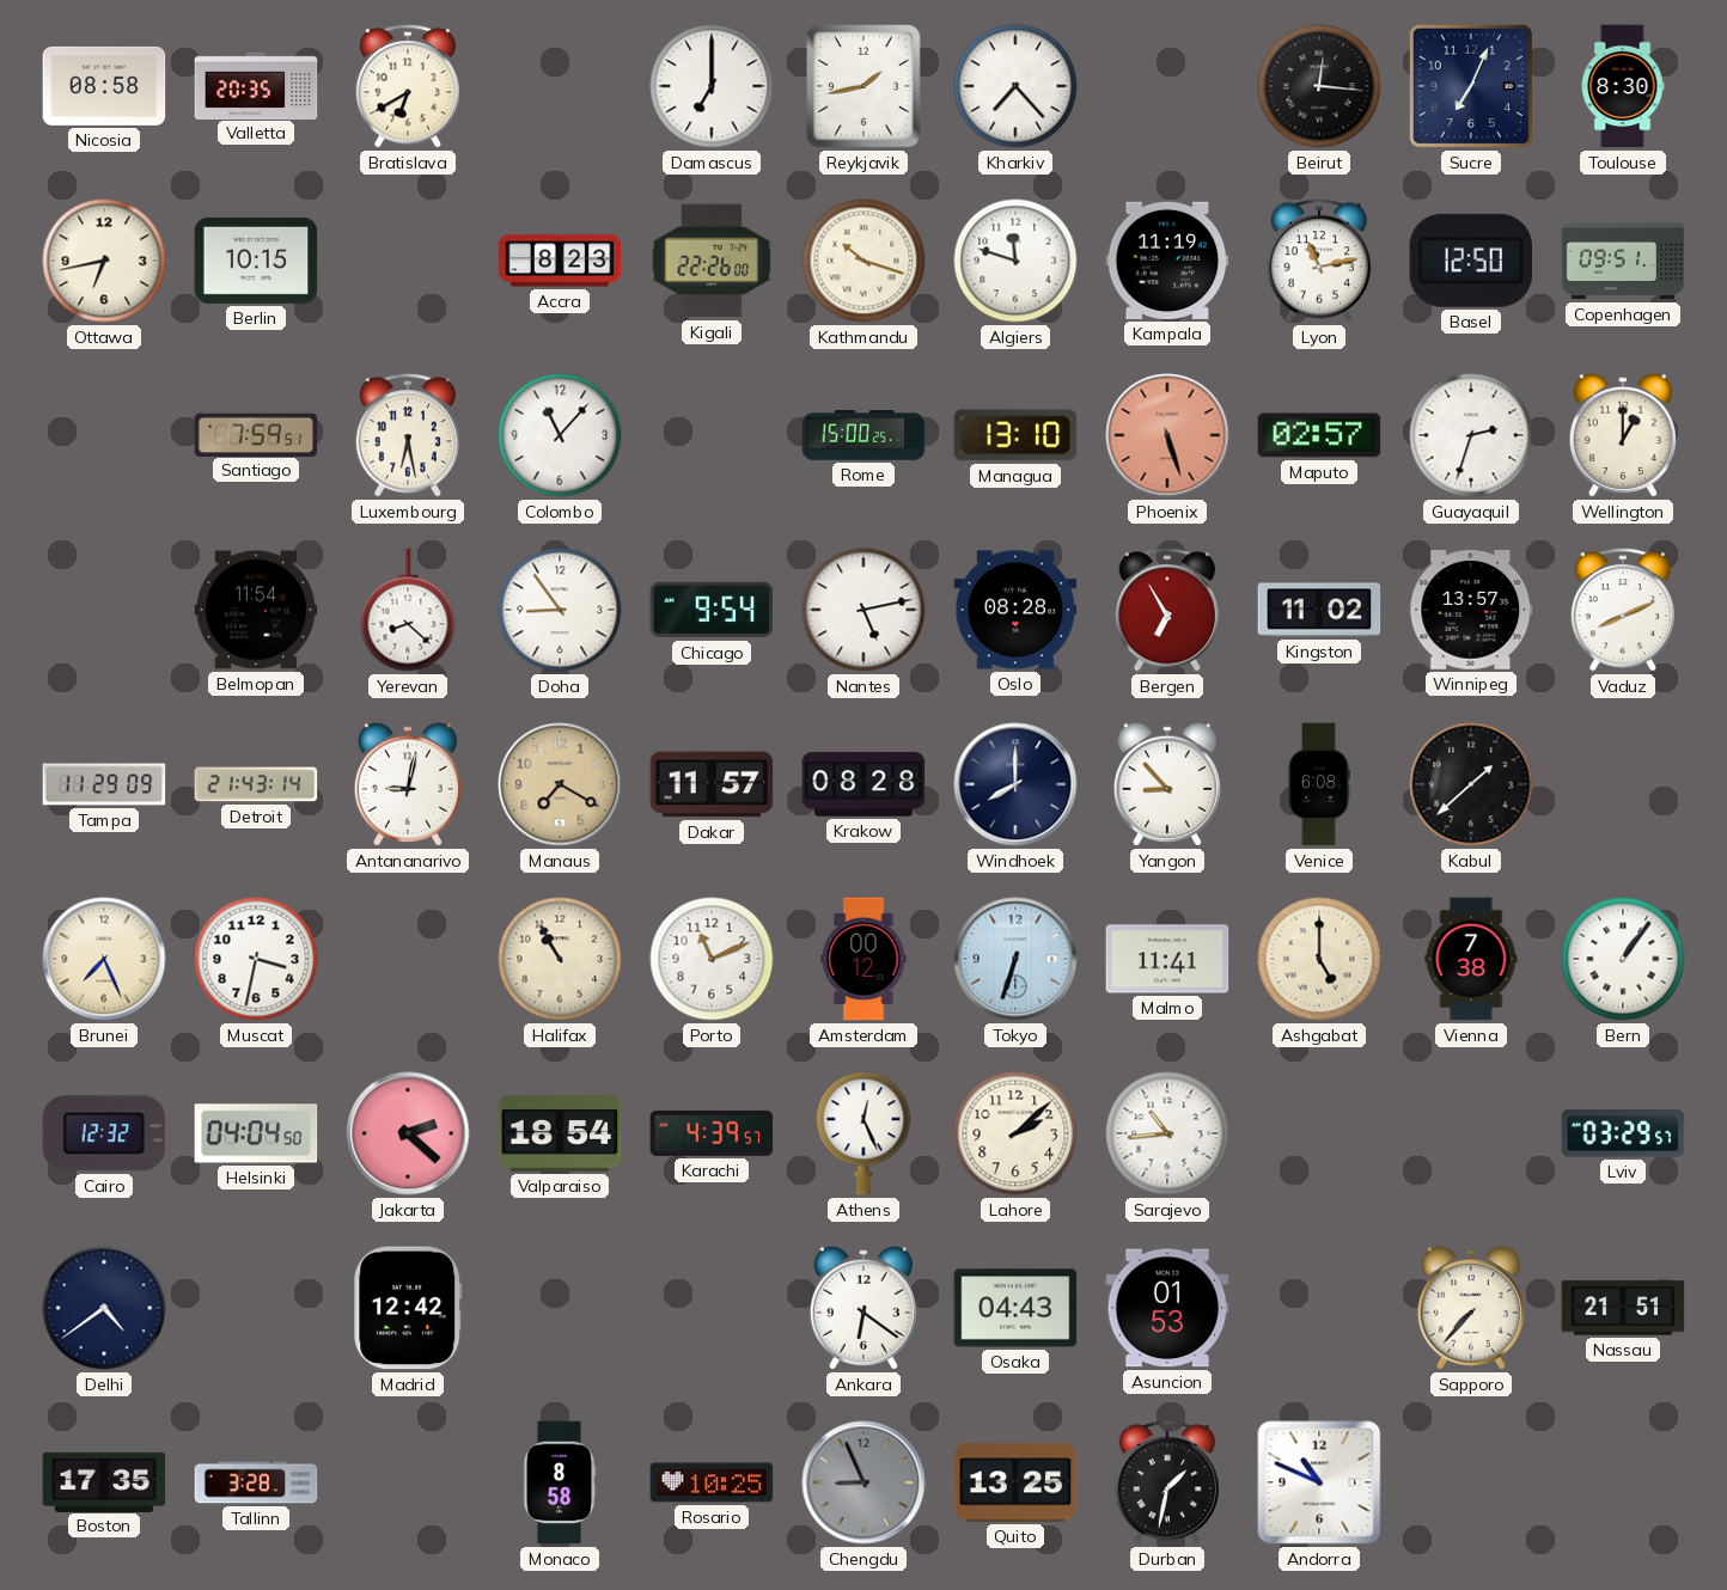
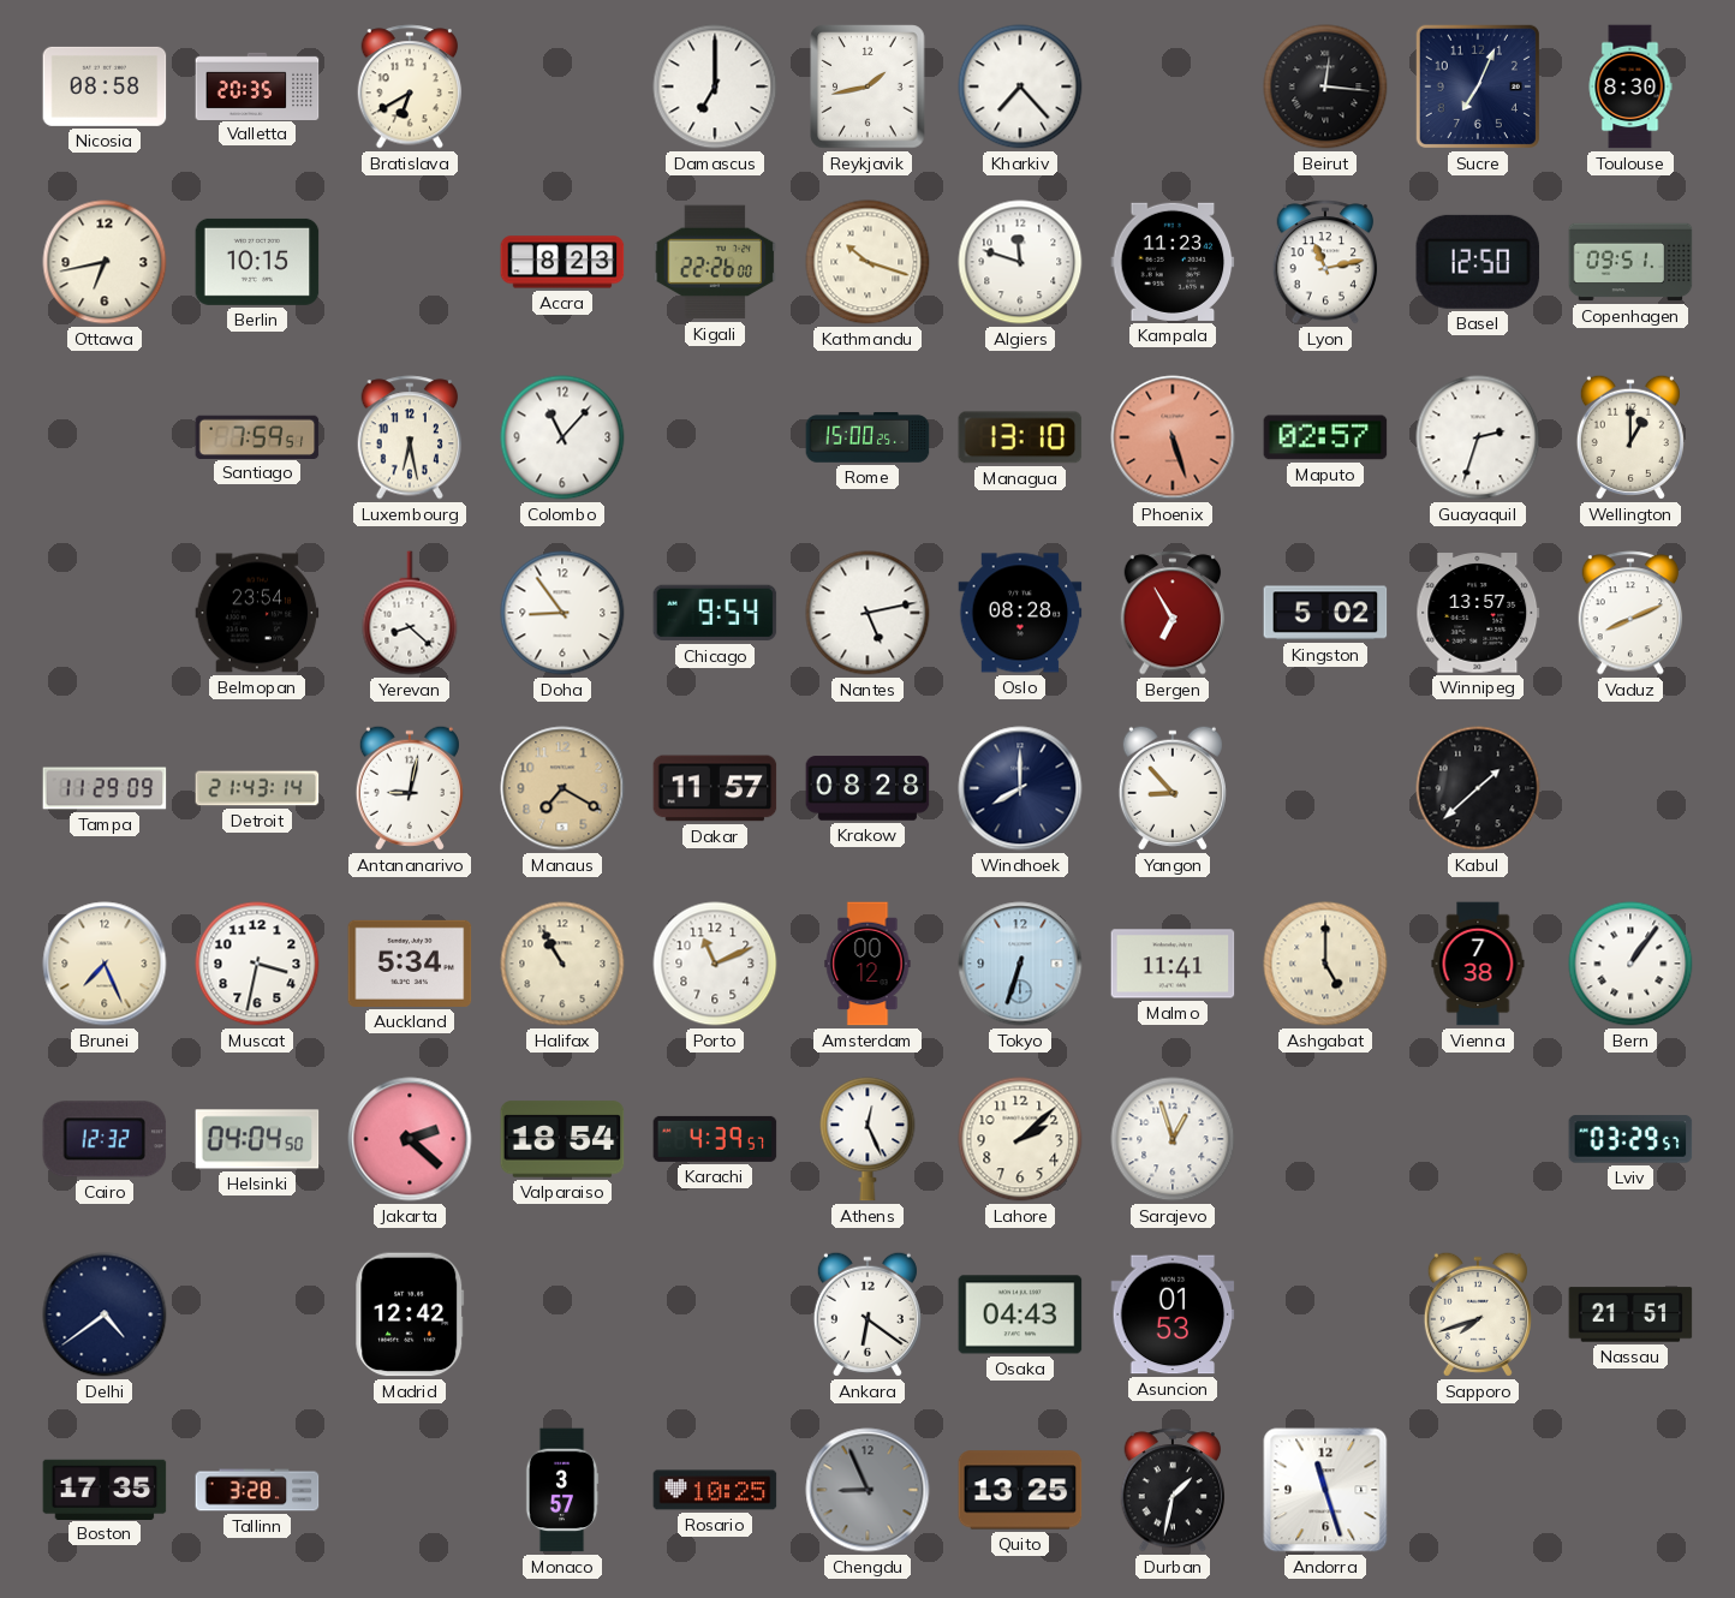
Kampala: 11:19 -> 11:23 (1173, 262)
Belmopan: 11:54 -> 23:54 (257, 613)
Kingston: 11:02 -> 5:02 (1325, 613)
Venice: 6:08 -> none (1319, 784)
Auckland: none -> 5:34 (410, 964)
Sarajevo: 10:44 -> 12:57 (1173, 1139)
Sapporo: 7:37 -> 7:42 (1478, 1314)
Monaco: 8:58 -> 3:57 (562, 1490)
Andorra: 10:49 -> 11:27 (1325, 1490)
